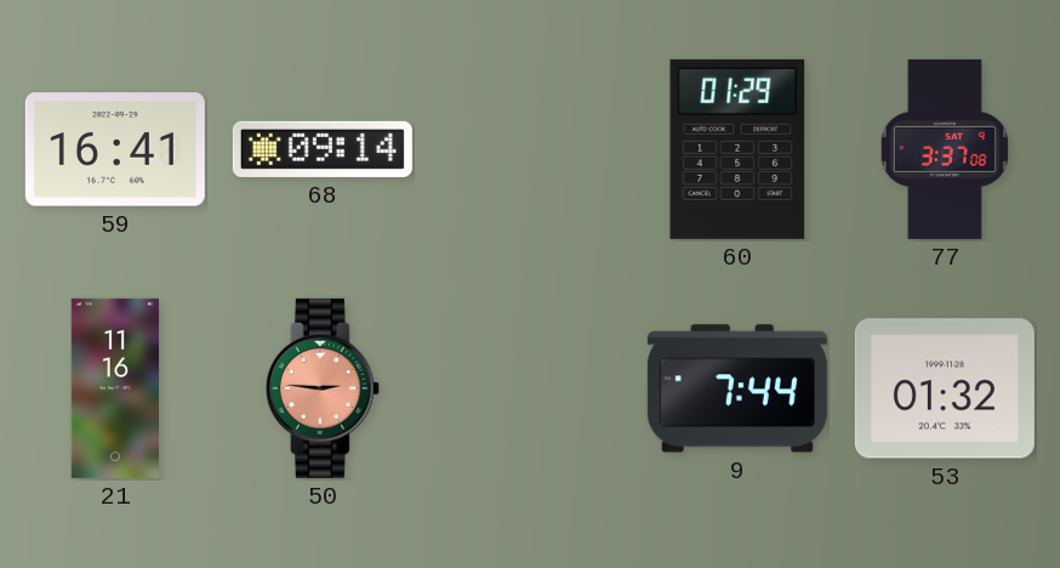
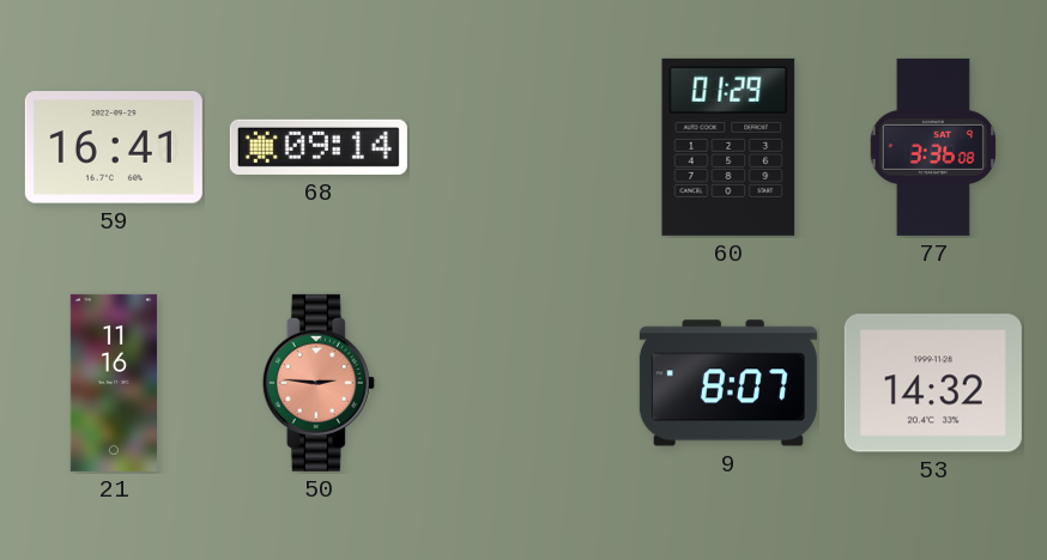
77: 3:37 -> 3:36 (932, 147)
9: 7:44 -> 8:07 (728, 383)
53: 01:32 -> 14:32 (933, 383)
